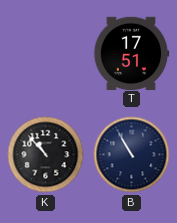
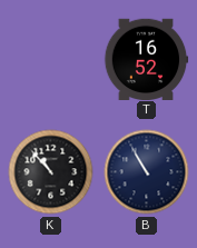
T: 17:51 -> 16:52 (146, 59)
